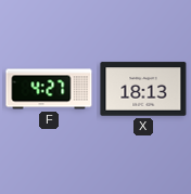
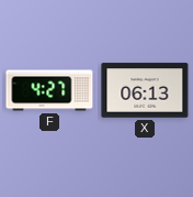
X: 18:13 -> 06:13 (145, 90)
